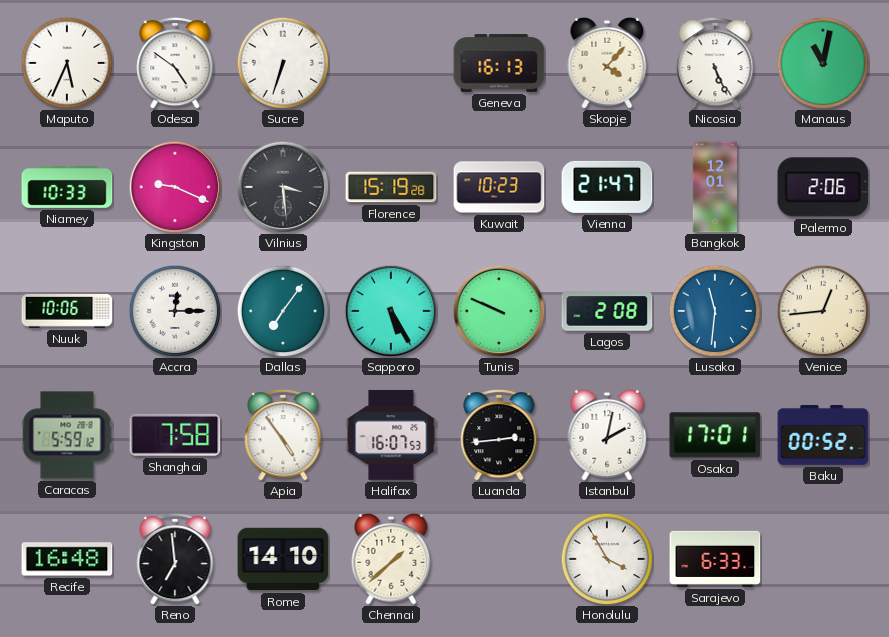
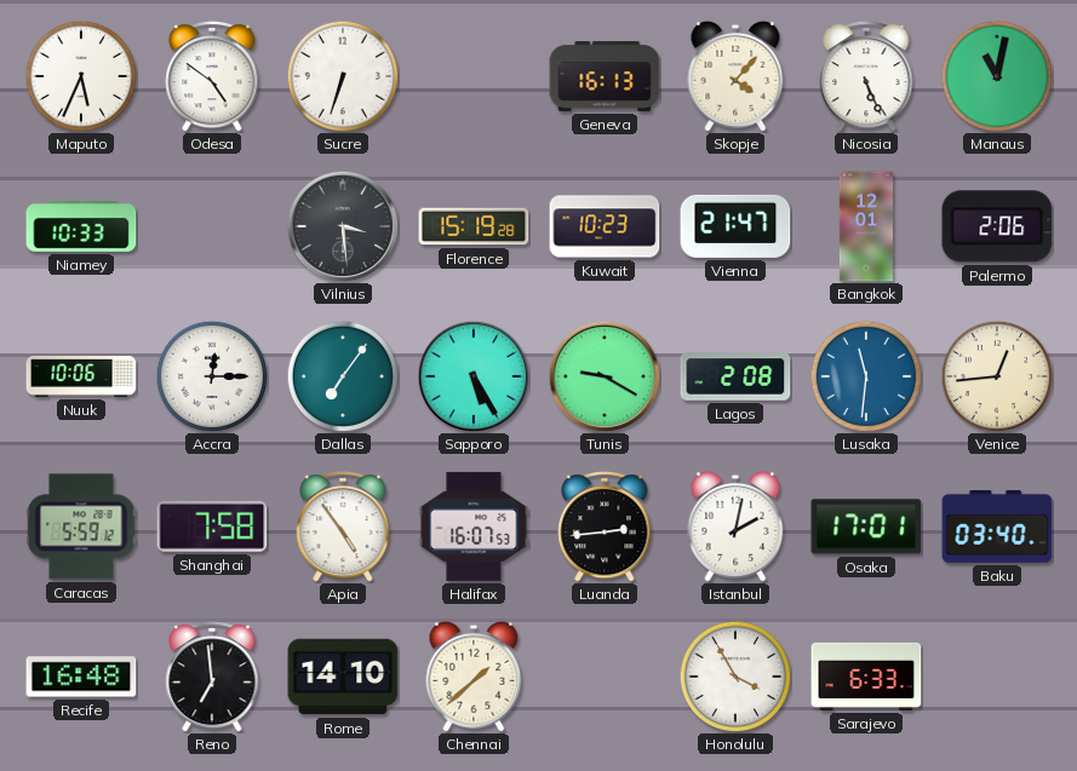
Kingston: 9:19 -> none (175, 187)
Tunis: 9:49 -> 9:20 (605, 376)
Baku: 00:52 -> 03:40 (997, 527)
